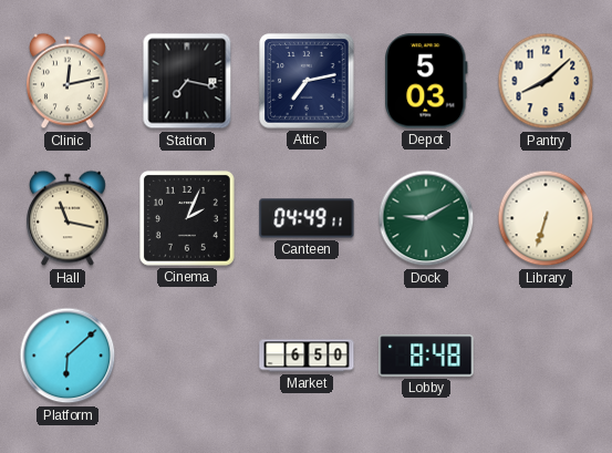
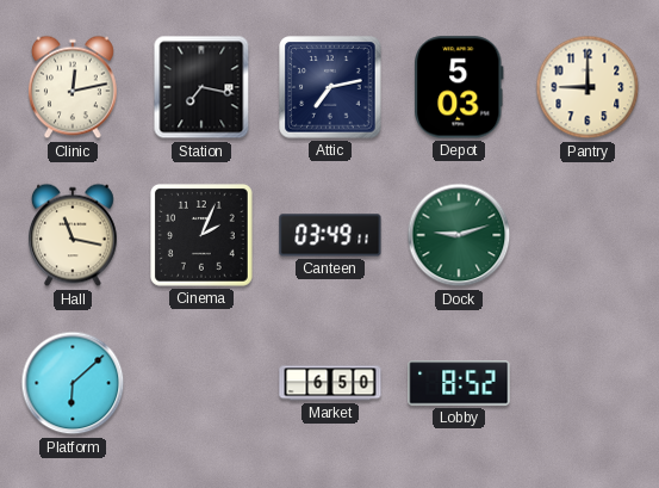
Pantry: 8:08 -> 9:00 (587, 87)
Canteen: 04:49 -> 03:49 (330, 235)
Dock: 9:10 -> 9:12 (459, 235)
Library: 6:33 -> none (546, 218)
Lobby: 8:48 -> 8:52 (459, 383)
